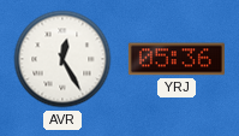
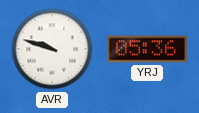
AVR: 12:25 -> 9:48 (52, 49)
